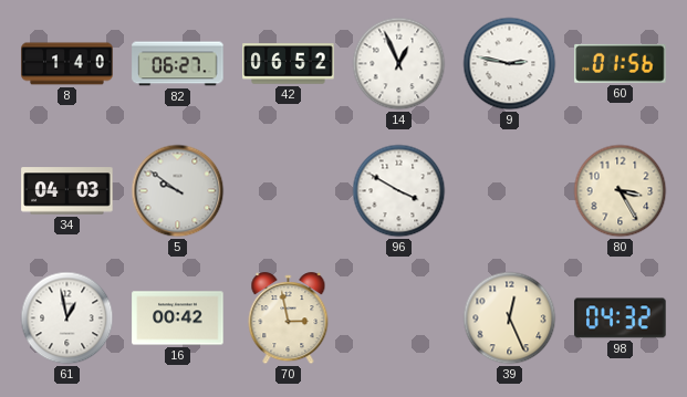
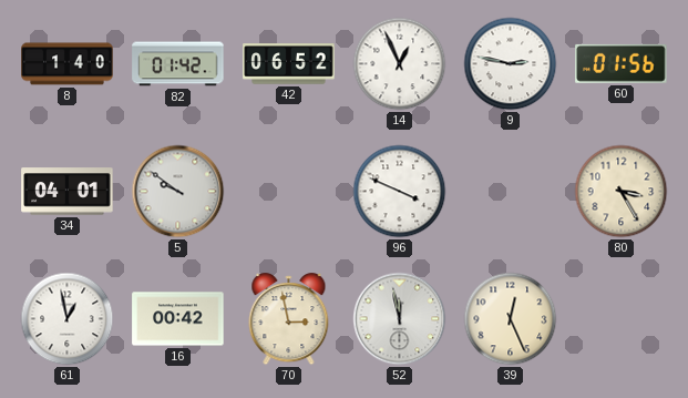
82: 06:27 -> 01:42 (178, 64)
34: 04:03 -> 04:01 (68, 192)
96: 3:50 -> 3:49 (400, 192)
52: none -> 11:58 (400, 319)
98: 04:32 -> none (621, 318)
